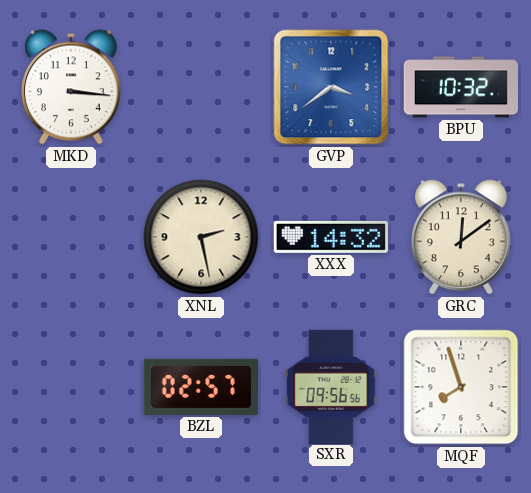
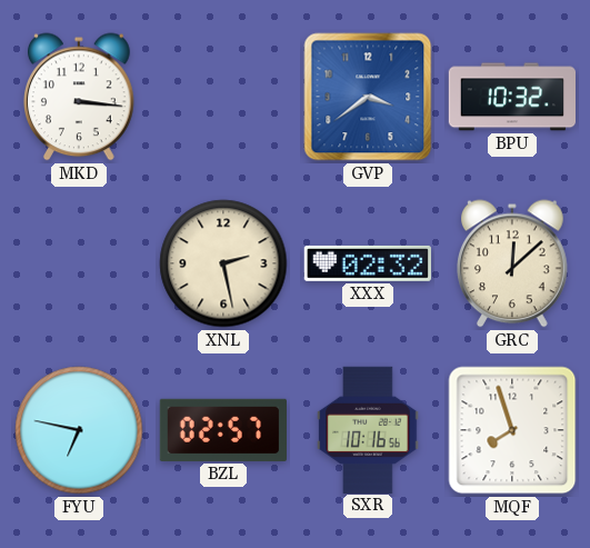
XXX: 14:32 -> 02:32 (368, 263)
GRC: 12:09 -> 12:08 (513, 263)
FYU: none -> 6:47 (79, 430)
SXR: 09:56 -> 10:16 (368, 429)
